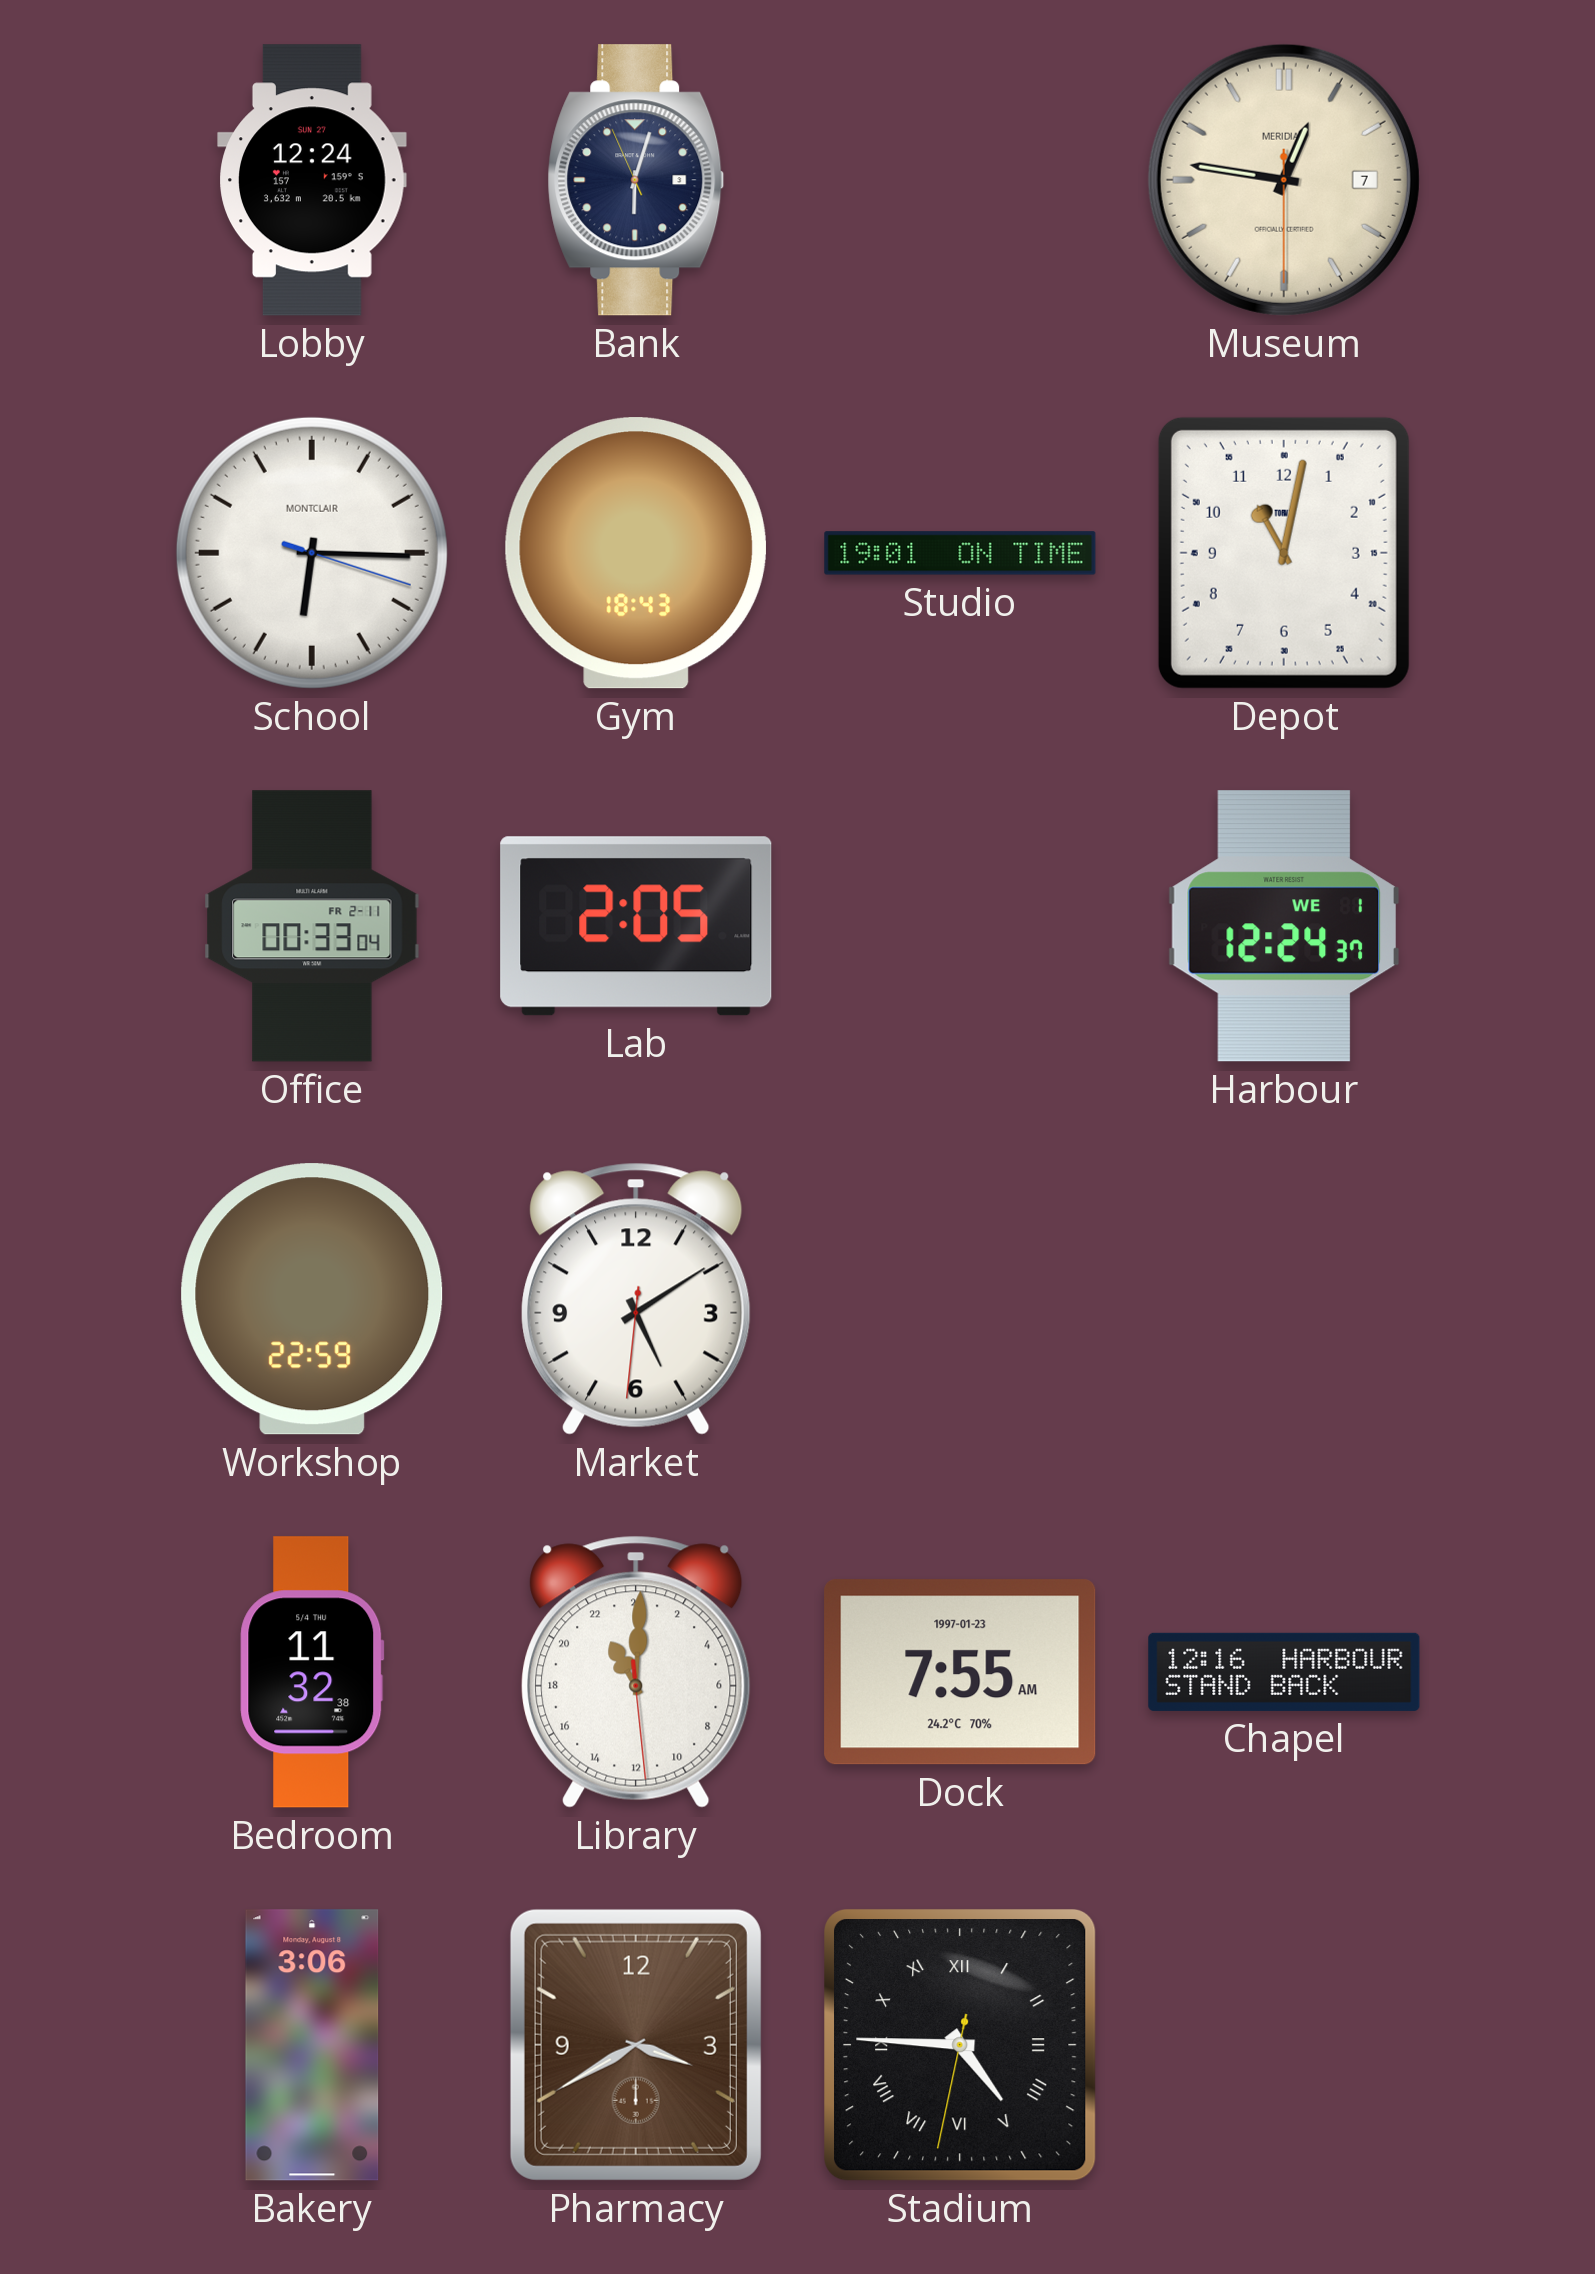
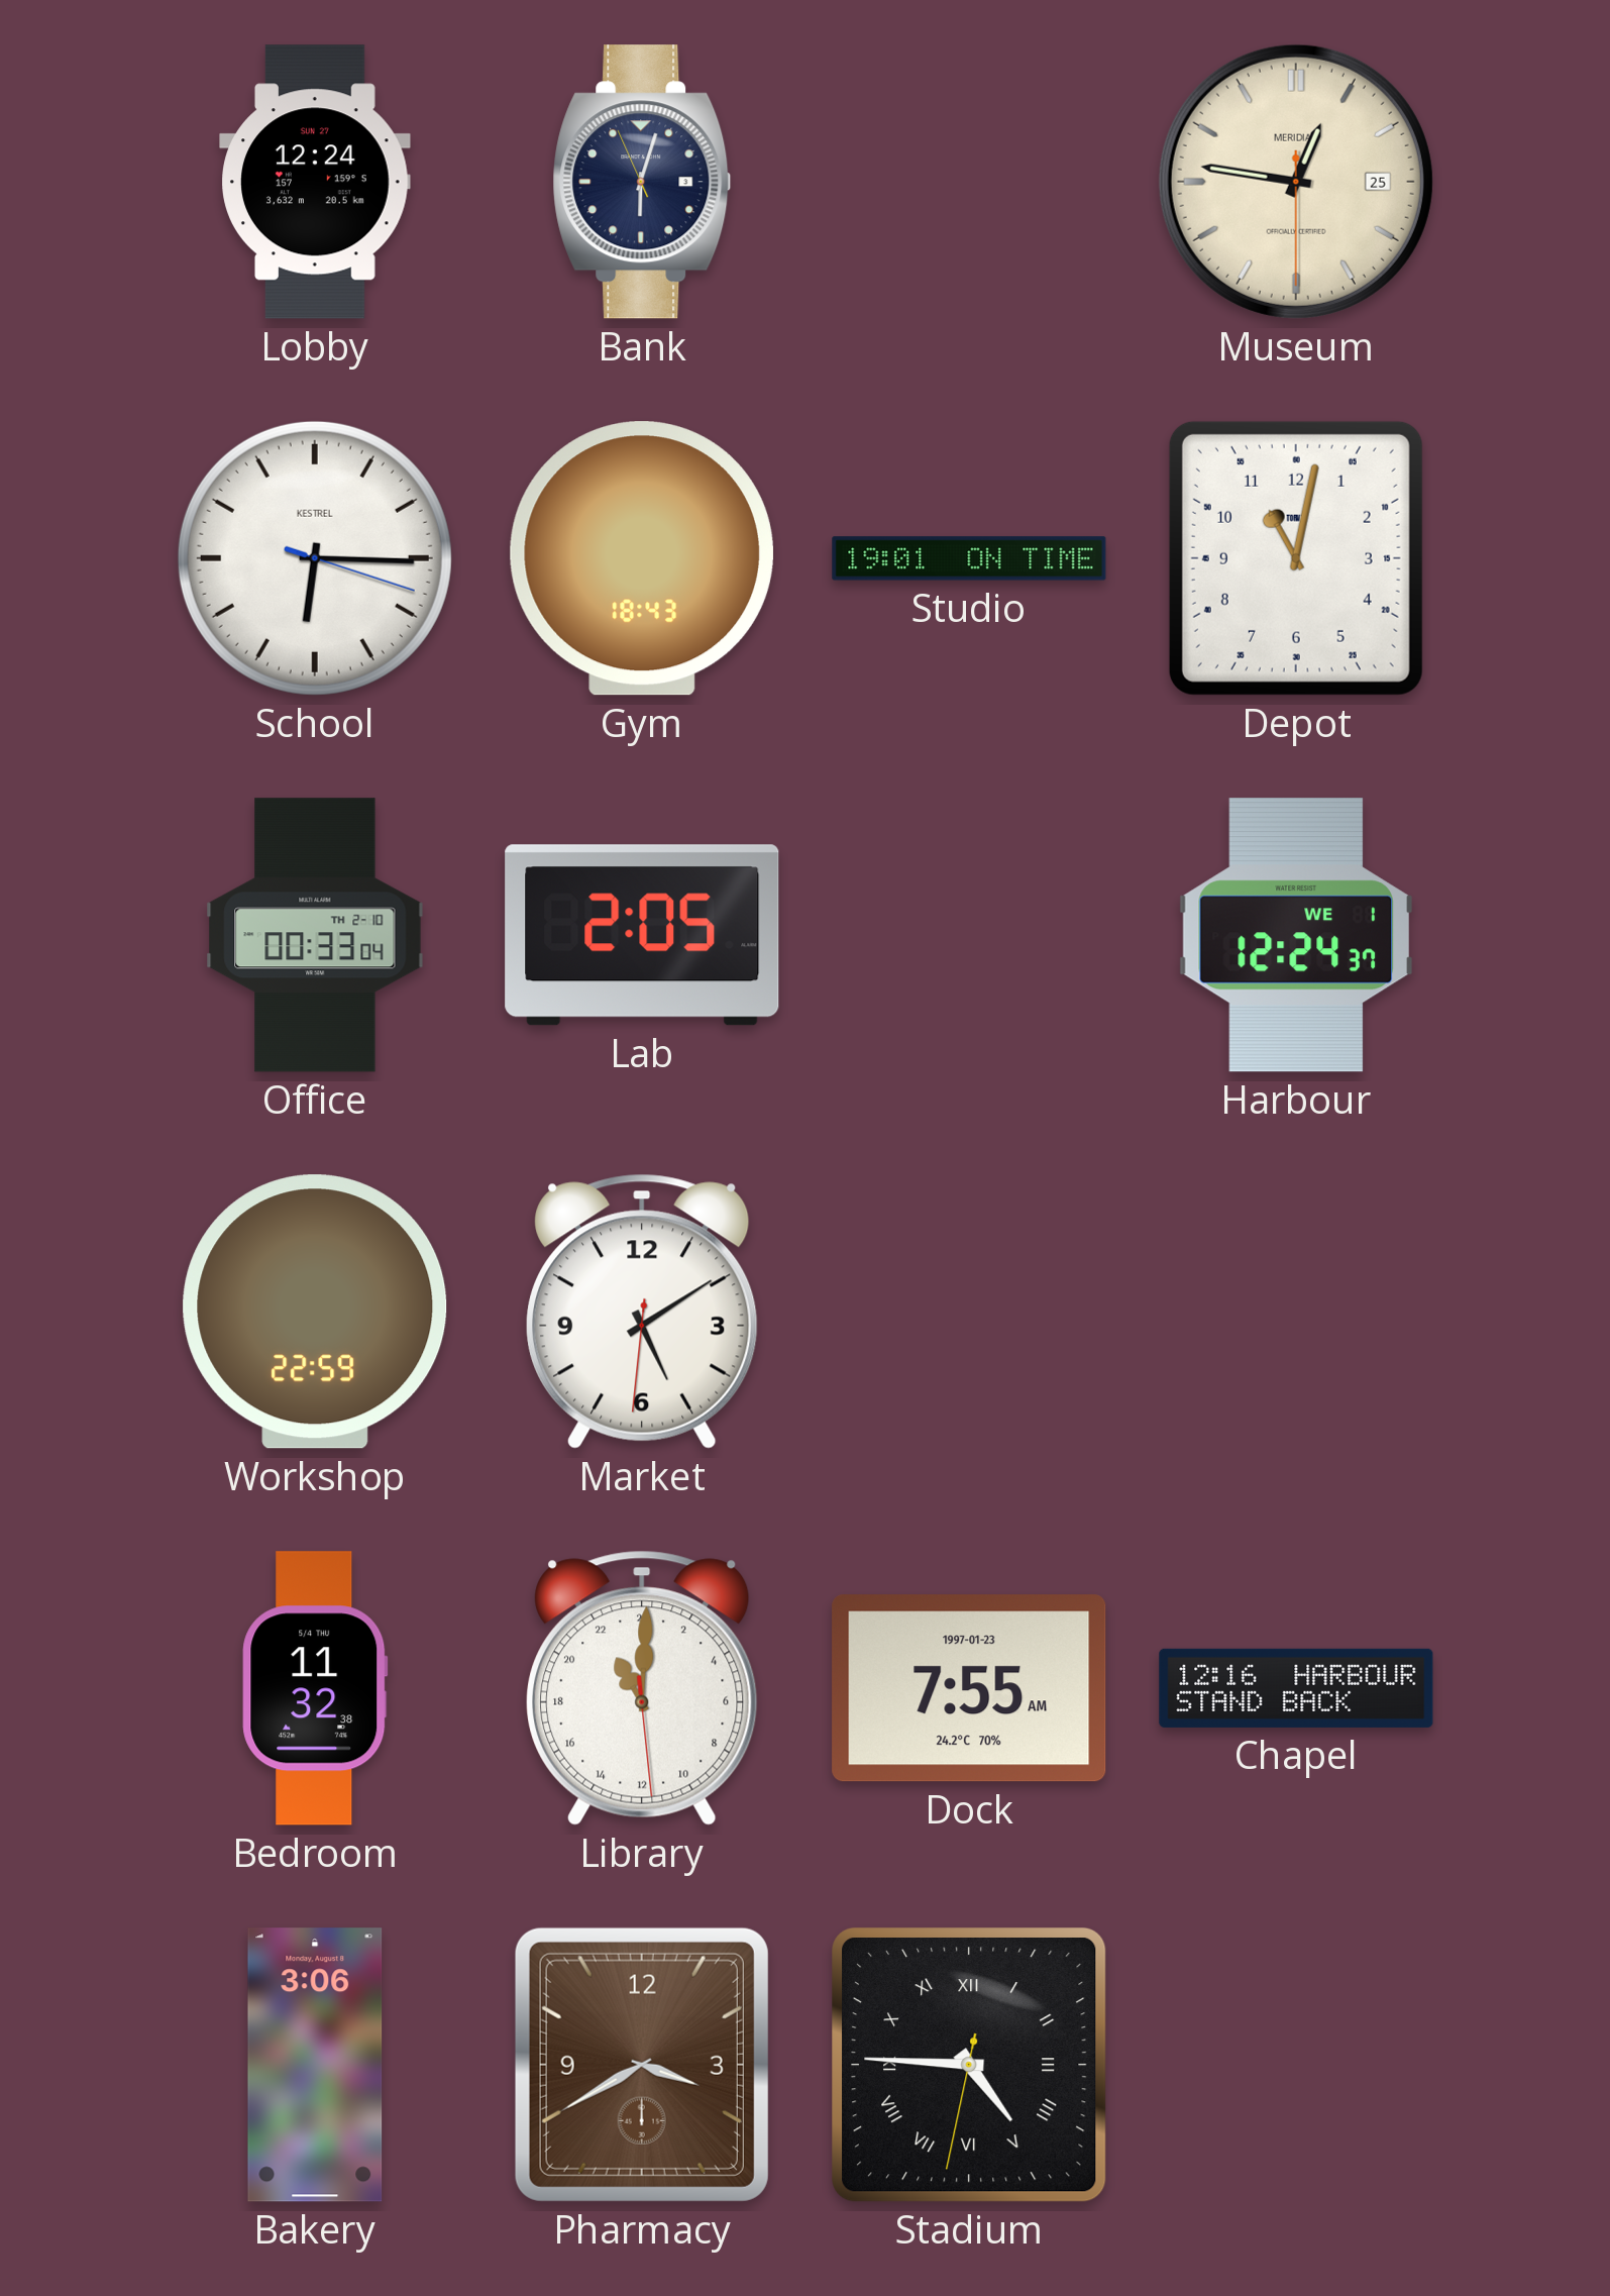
Museum date: 7 -> 25 (1296, 182)
School brand: MONTCLAIR -> KESTREL (315, 558)
Office date: FR 2-11 -> TH 2-10 (315, 935)
